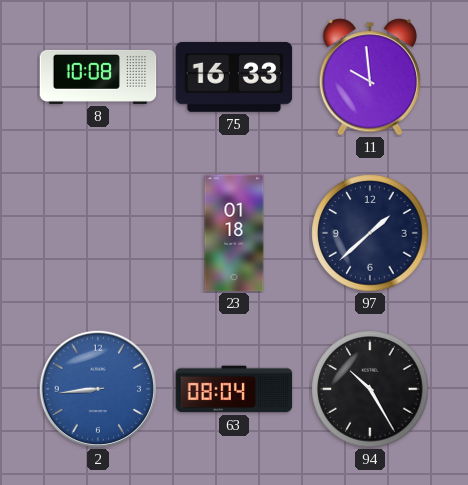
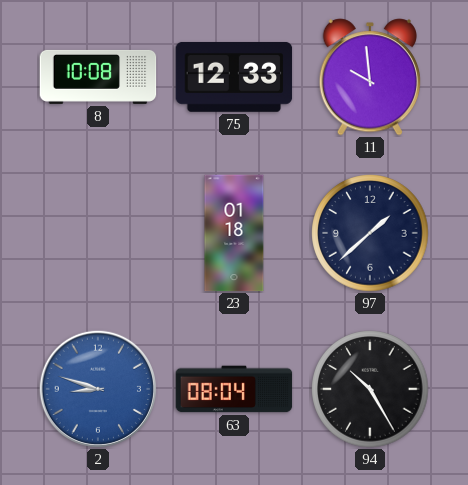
75: 16:33 -> 12:33 (234, 77)
2: 8:44 -> 8:48 (97, 388)
